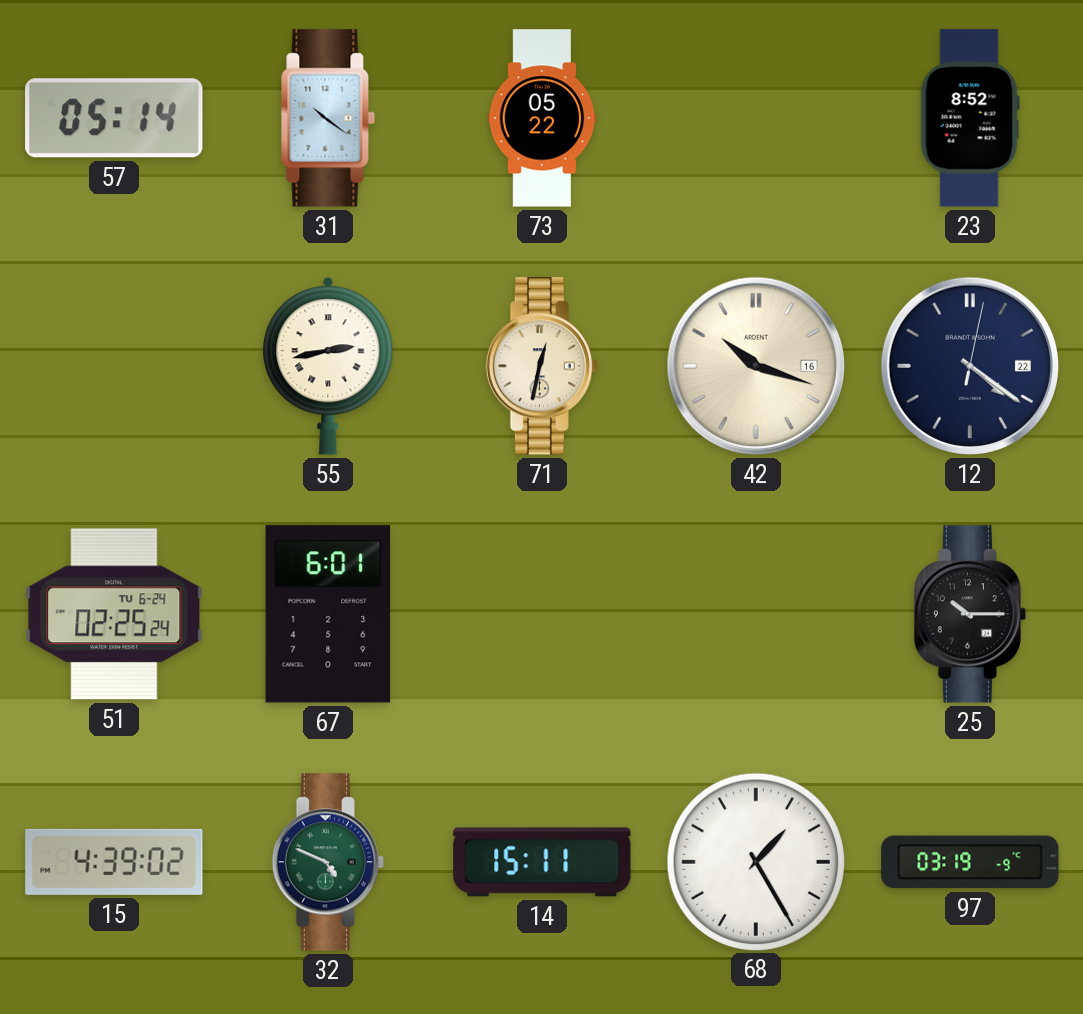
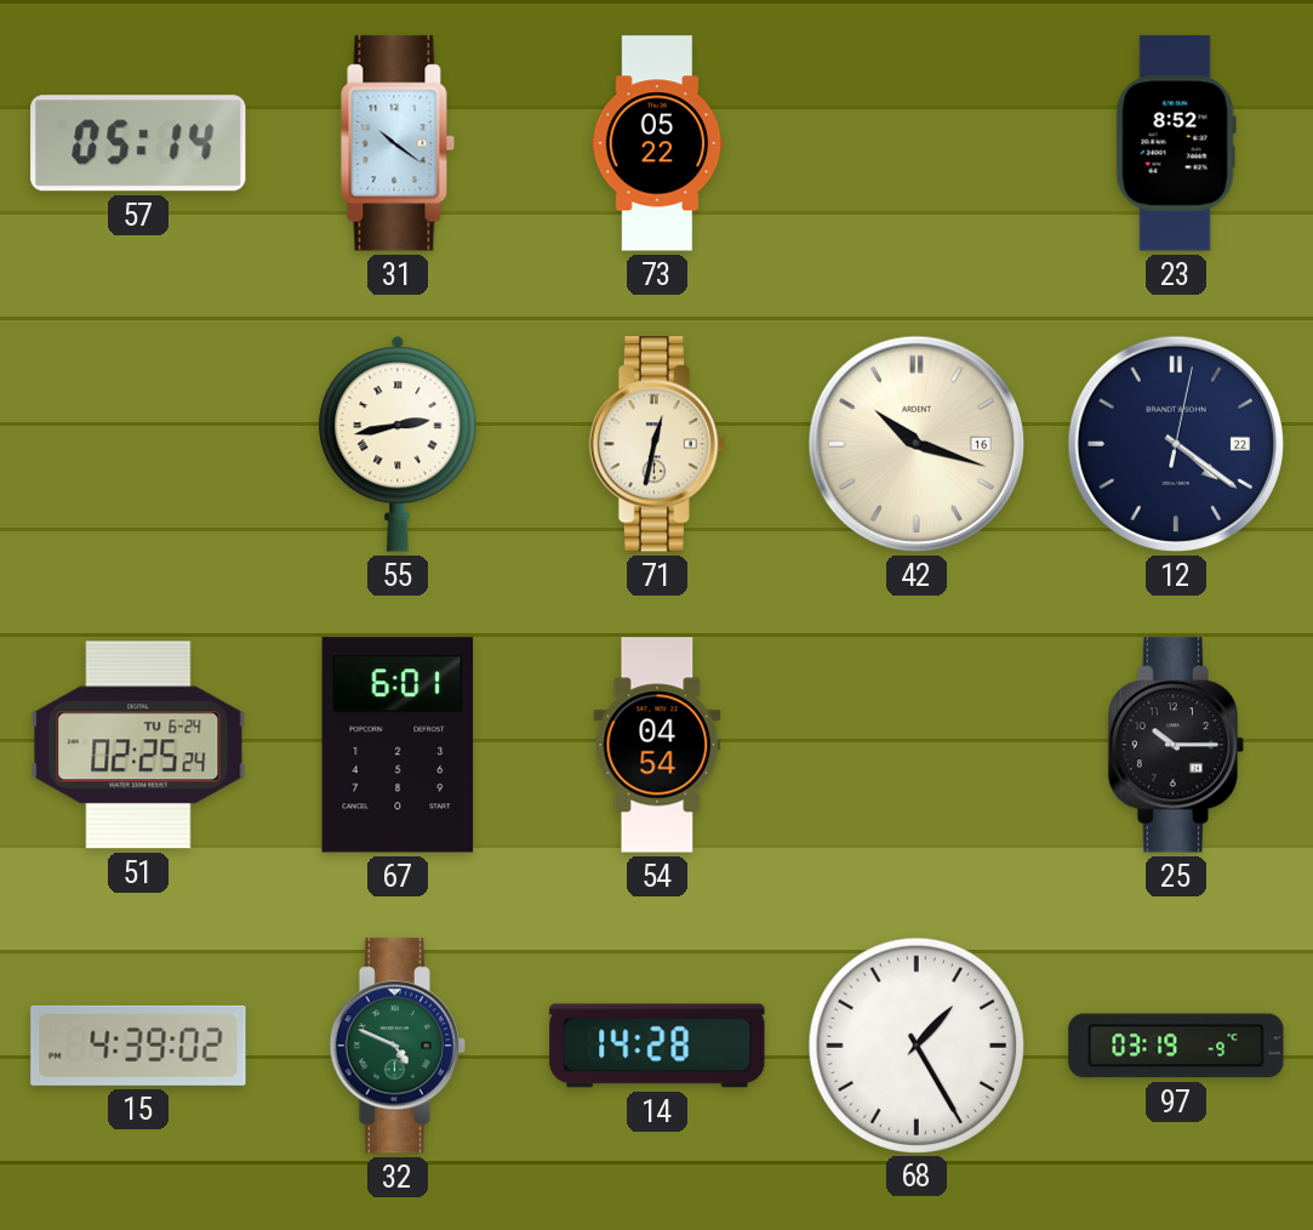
54: none -> 04:54 (657, 745)
14: 15:11 -> 14:28 (657, 1046)
